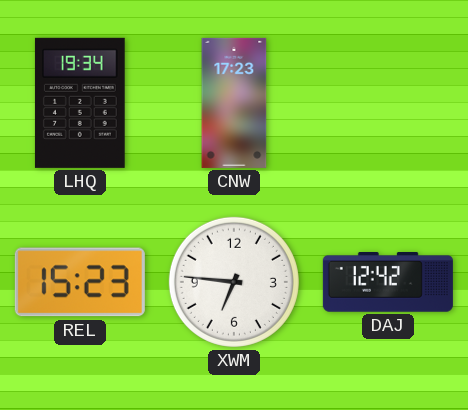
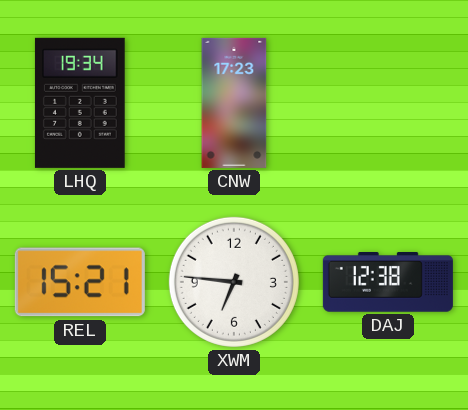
REL: 15:23 -> 15:21 (80, 282)
DAJ: 12:42 -> 12:38 (388, 283)
